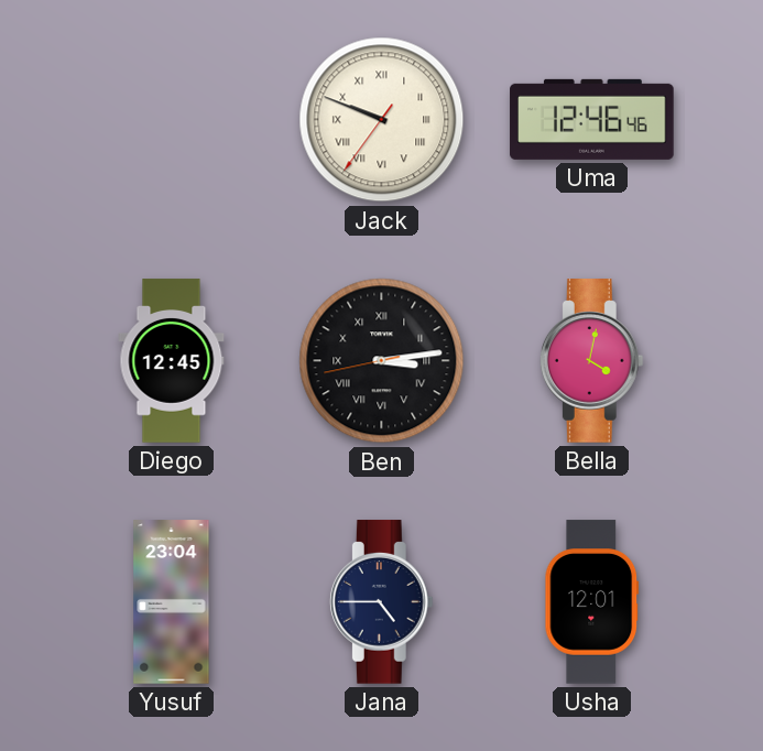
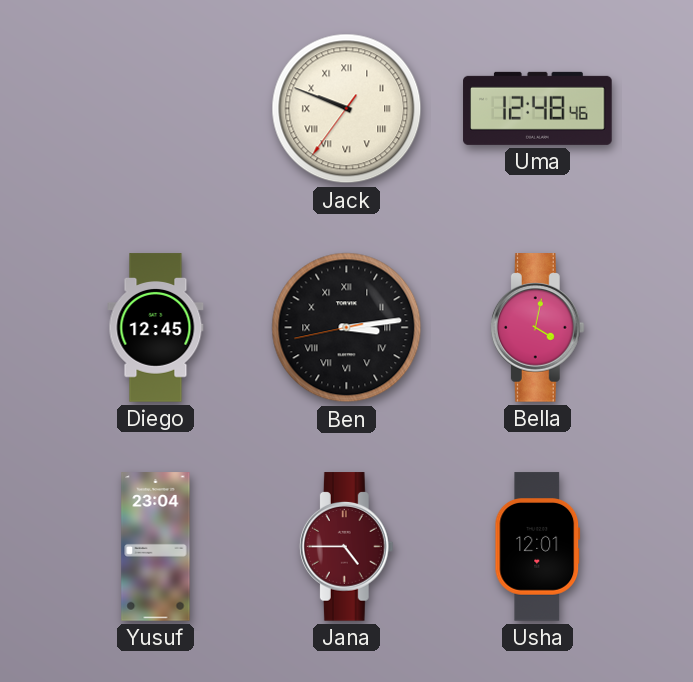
Uma: 12:46 -> 12:48 (538, 108)
Jana dial: navy -> burgundy (346, 547)
